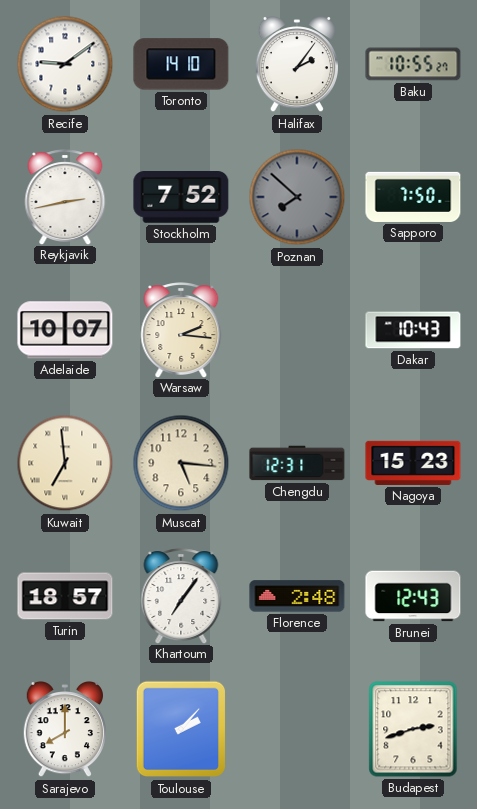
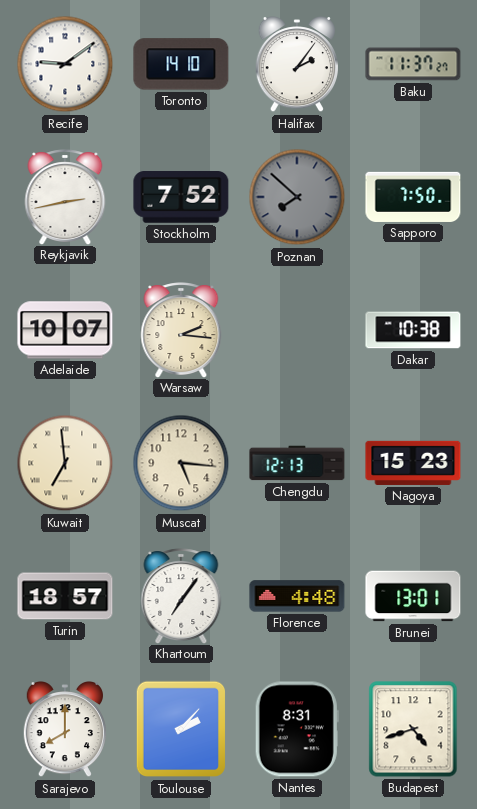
Baku: 10:55 -> 11:37 (413, 64)
Dakar: 10:43 -> 10:38 (413, 330)
Chengdu: 12:31 -> 12:13 (297, 463)
Florence: 2:48 -> 4:48 (297, 596)
Brunei: 12:43 -> 13:01 (413, 596)
Nantes: none -> 8:31 (297, 729)
Budapest: 2:42 -> 4:42 (413, 729)
